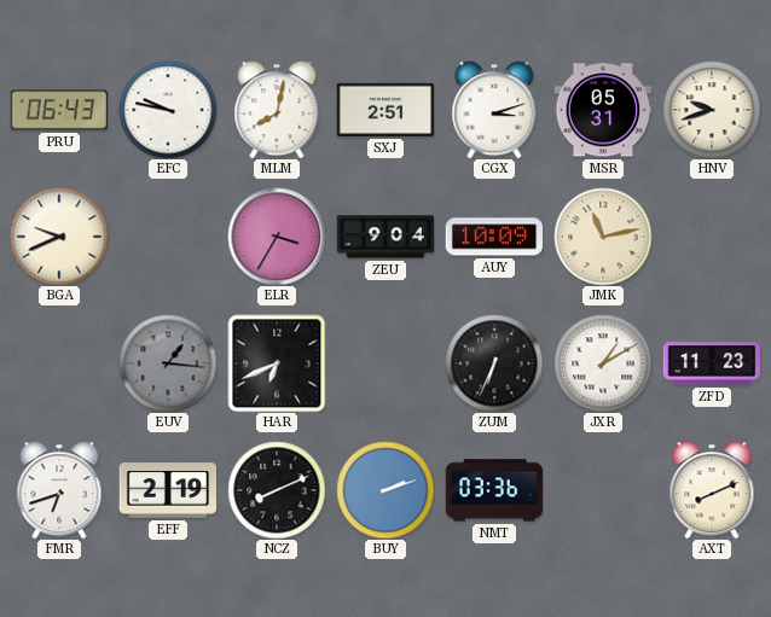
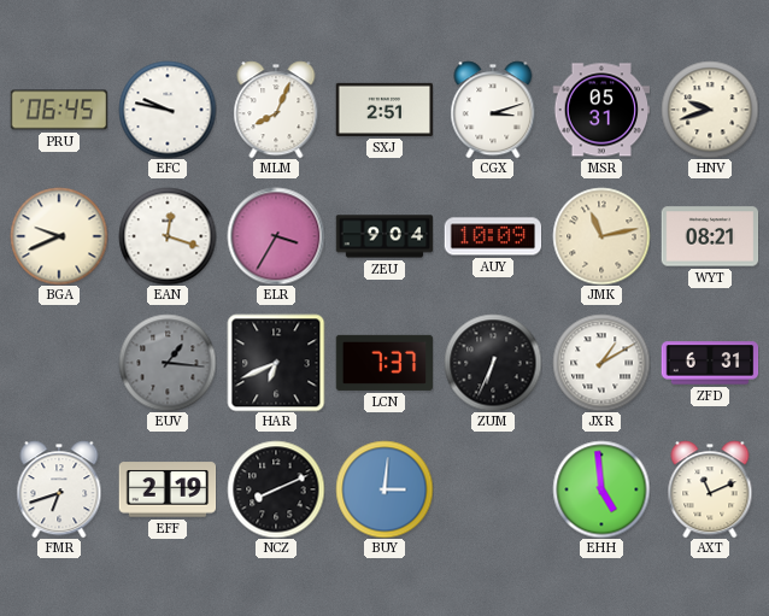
PRU: 06:43 -> 06:45 (59, 110)
MLM: 8:02 -> 8:04 (276, 110)
EAN: none -> 12:18 (168, 236)
WYT: none -> 08:21 (710, 236)
LCN: none -> 7:37 (384, 363)
ZFD: 11:23 -> 6:31 (710, 363)
BUY: 2:12 -> 3:01 (384, 489)
NMT: 03:36 -> none (494, 490)
EHH: none -> 4:59 (601, 489)
AXT: 8:11 -> 11:11 (710, 489)
